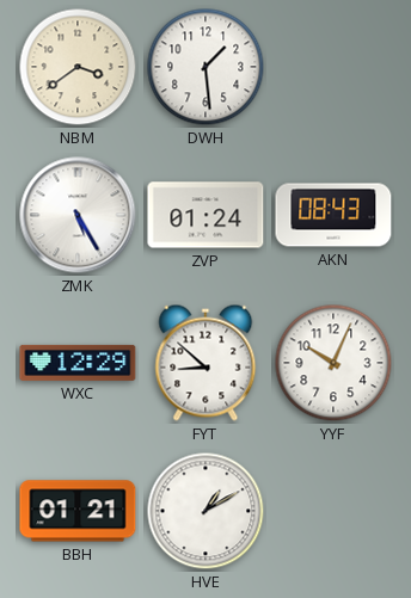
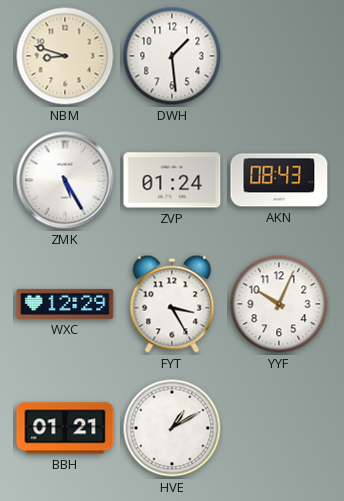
NBM: 3:39 -> 8:48 (65, 56)
FYT: 8:52 -> 3:25 (172, 304)
